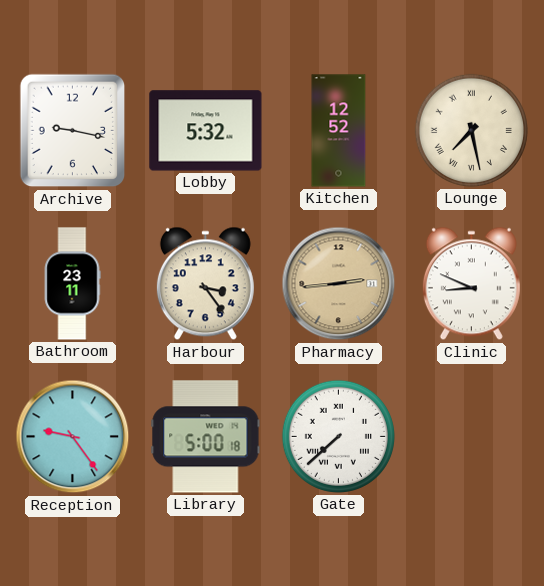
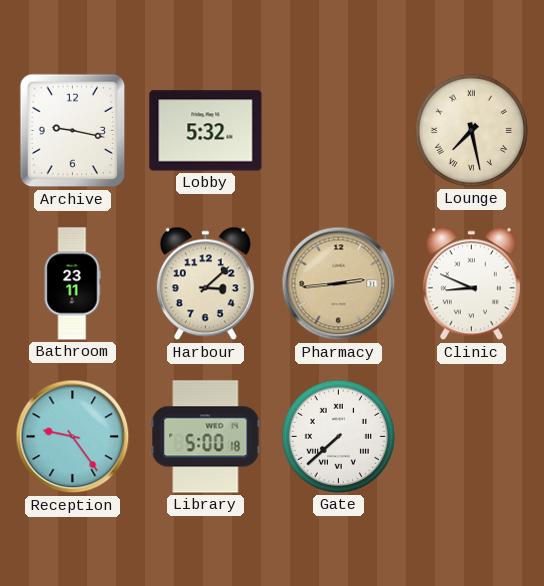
Kitchen: 12:52 -> none (339, 131)
Harbour: 3:24 -> 3:08 (205, 284)
